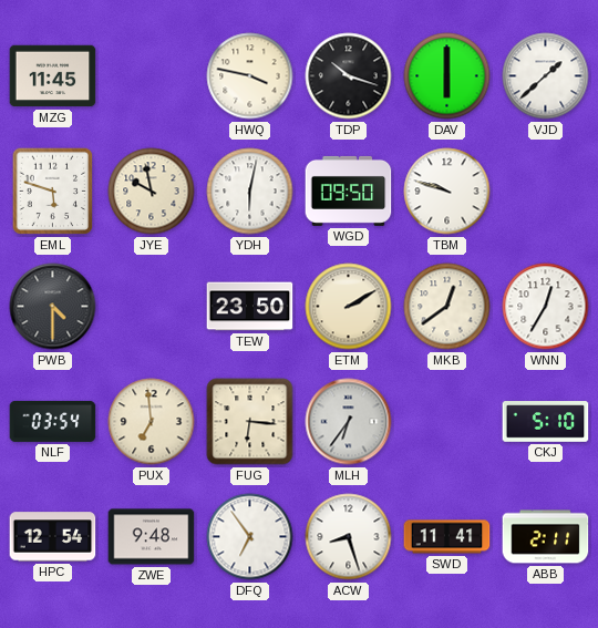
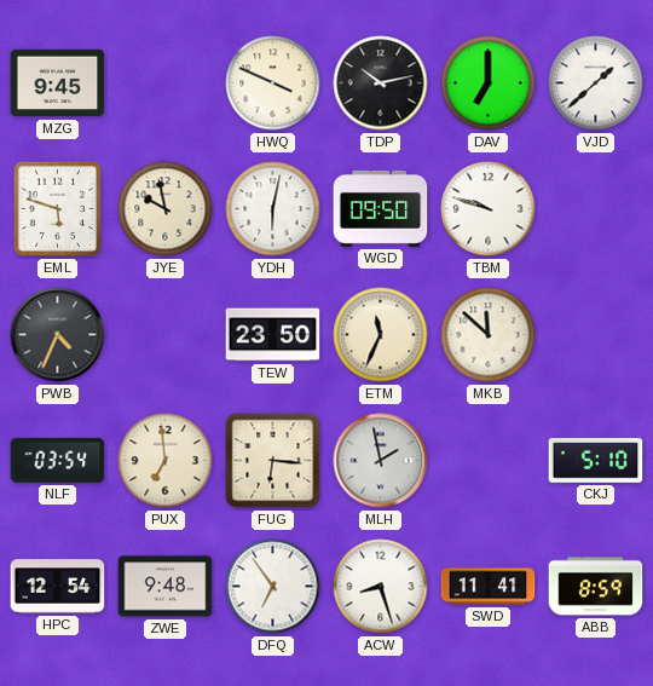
MZG: 11:45 -> 9:45 (58, 83)
HWQ: 3:47 -> 3:49 (273, 83)
TDP: 10:18 -> 10:13 (381, 83)
DAV: 6:00 -> 7:00 (489, 83)
PWB: 4:30 -> 4:34 (58, 335)
ETM: 2:10 -> 11:34 (381, 335)
MKB: 12:39 -> 11:52 (489, 335)
WNN: 12:35 -> none (546, 307)
MLH: 6:36 -> 1:58 (381, 461)
ABB: 2:11 -> 8:59 (596, 587)
